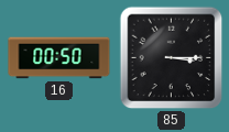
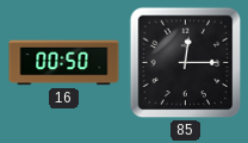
85: 3:15 -> 12:15 (186, 63)
